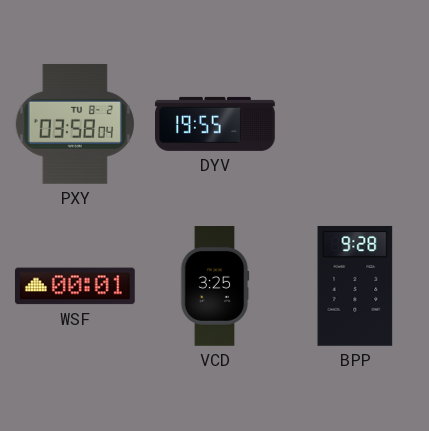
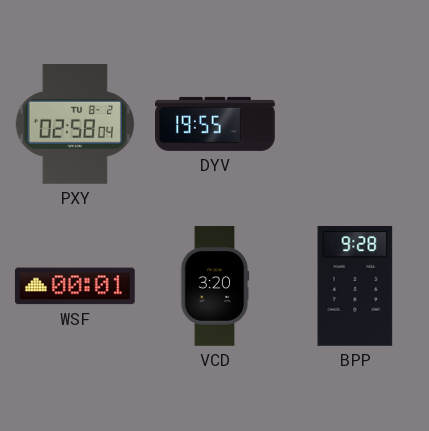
PXY: 03:58 -> 02:58 (75, 124)
VCD: 3:25 -> 3:20 (215, 286)
